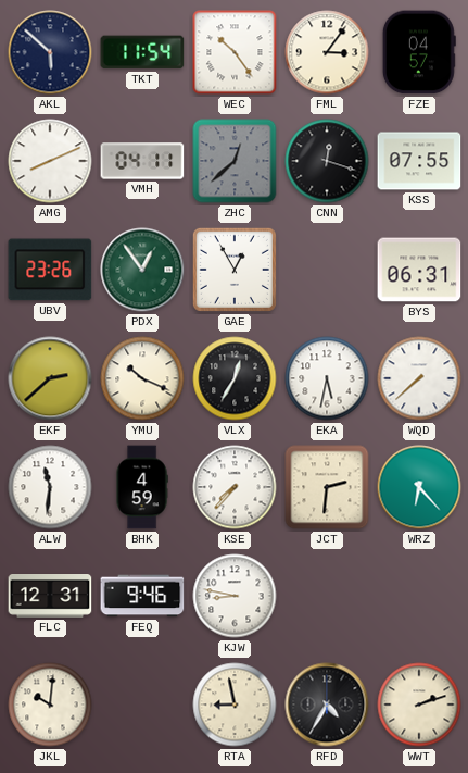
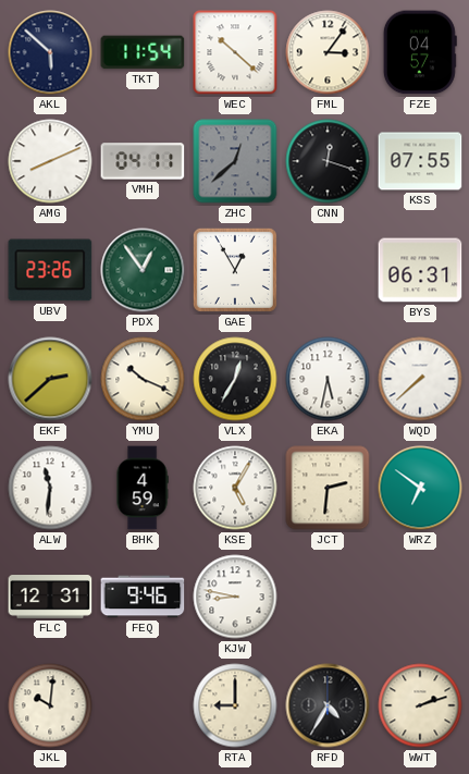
WEC: 10:24 -> 10:22 (235, 52)
KSE: 7:37 -> 5:05 (235, 488)
WRZ: 6:23 -> 6:51 (420, 488)
RTA: 8:58 -> 9:00 (235, 705)
